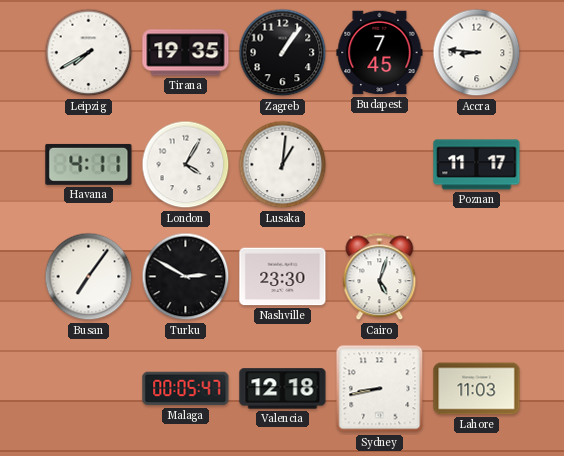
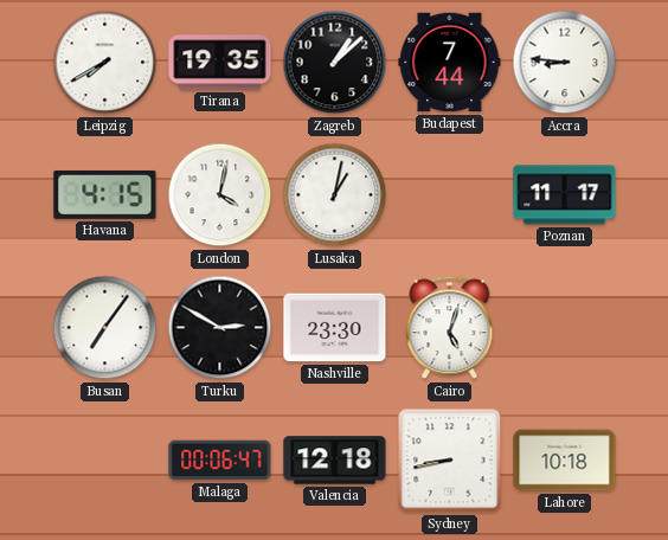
Zagreb: 1:06 -> 1:08 (335, 63)
Budapest: 7:45 -> 7:44 (450, 63)
Havana: 4:11 -> 4:15 (105, 194)
London: 4:05 -> 4:02 (220, 195)
Lusaka: 1:01 -> 1:02 (335, 195)
Malaga: 00:05 -> 00:06 (220, 461)
Lahore: 11:03 -> 10:18 (565, 461)
